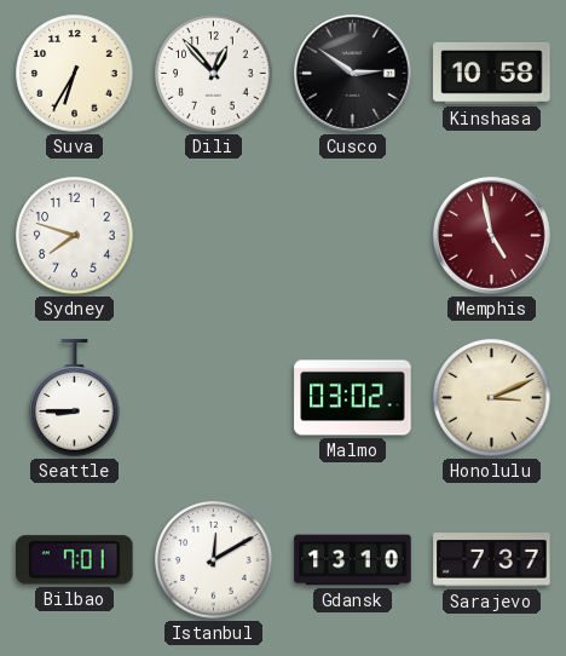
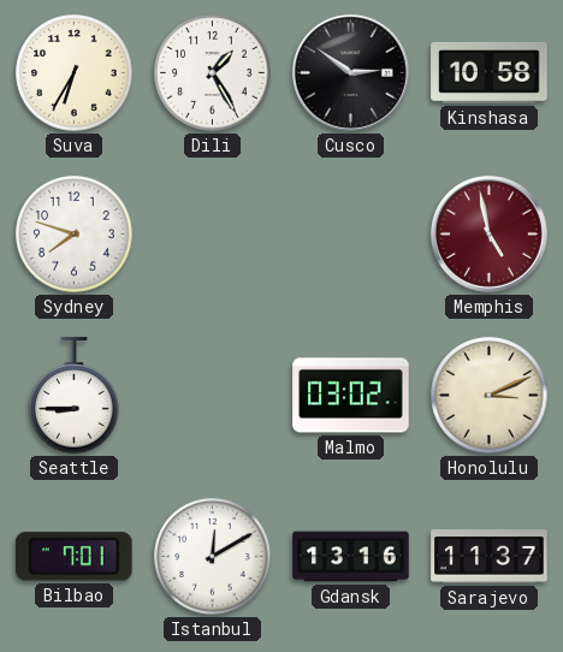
Dili: 12:53 -> 1:25 (213, 73)
Gdansk: 13:10 -> 13:16 (351, 557)
Sarajevo: 7:37 -> 11:37 (490, 557)
